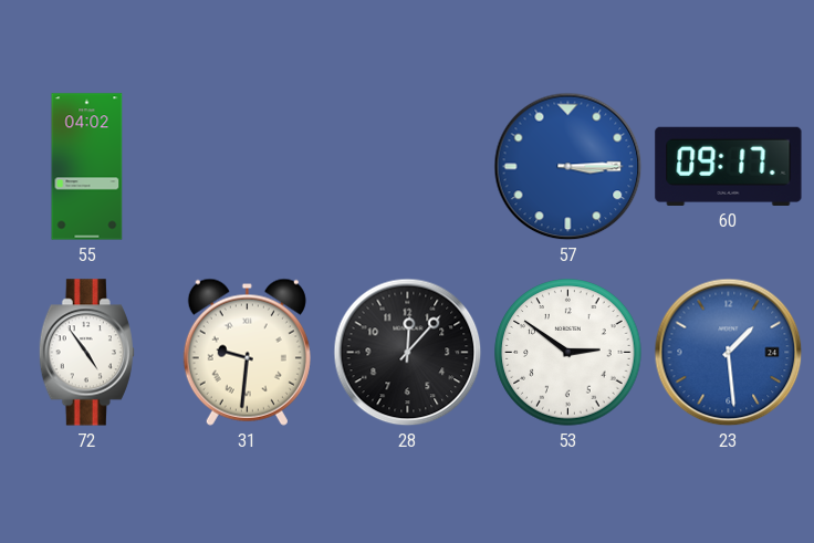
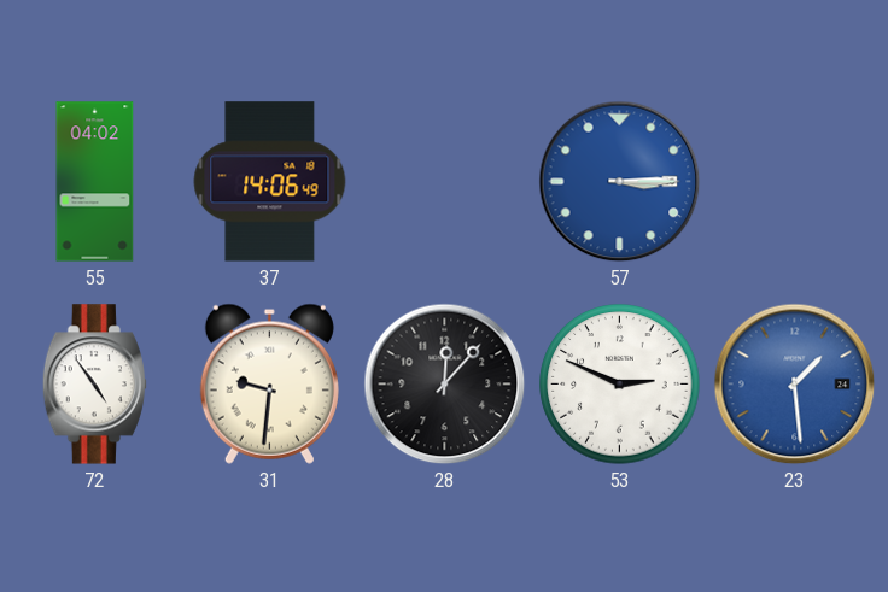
37: none -> 14:06 (270, 182)
60: 09:17 -> none (729, 166)
53: 2:51 -> 2:49 (620, 385)
